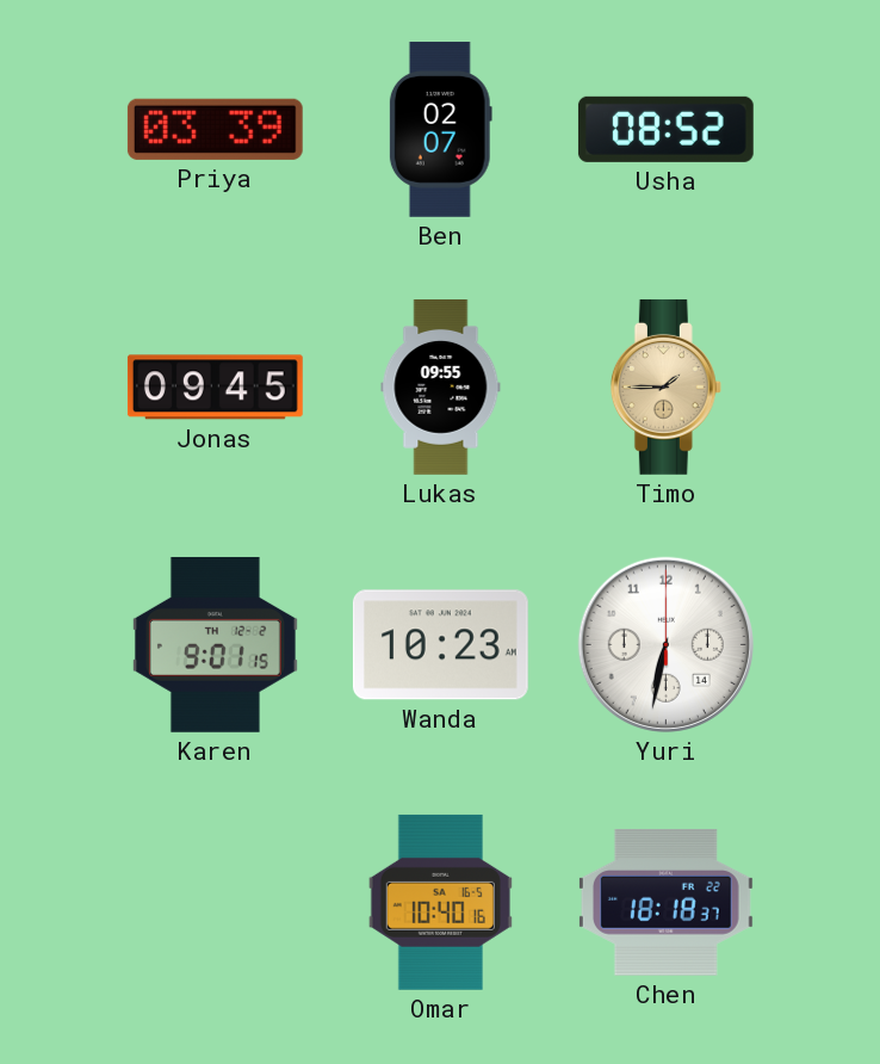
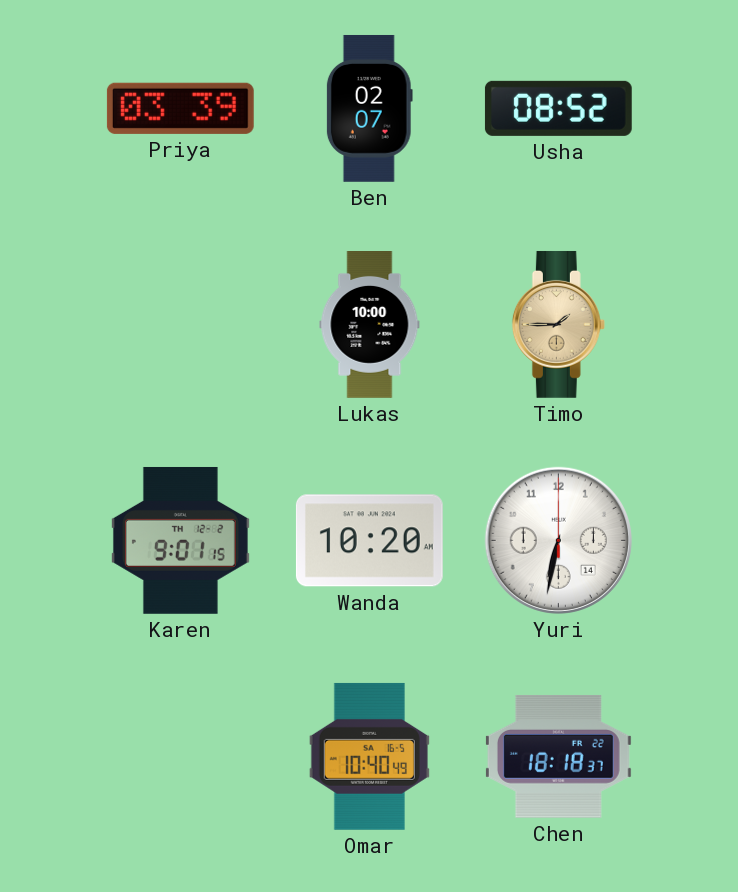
Jonas: 09:45 -> none (215, 388)
Lukas: 09:55 -> 10:00 (370, 325)
Wanda: 10:23 -> 10:20 (369, 541)
Omar: 10:40:16 -> 10:40:49 (369, 756)
